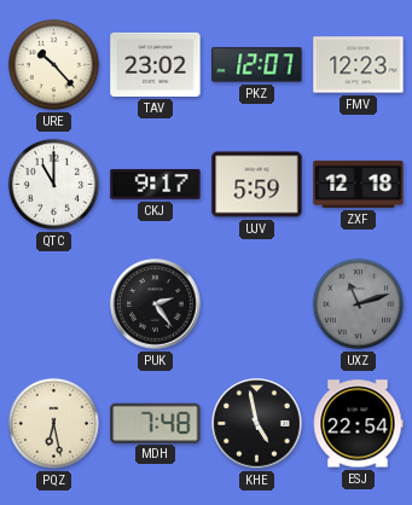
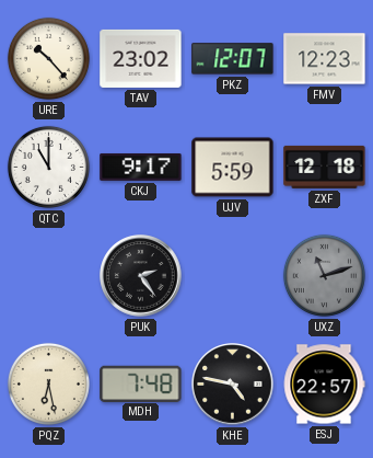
KHE: 4:58 -> 4:47 (233, 385)
ESJ: 22:54 -> 22:57 (324, 385)
